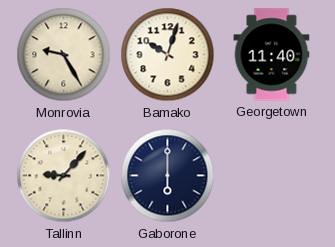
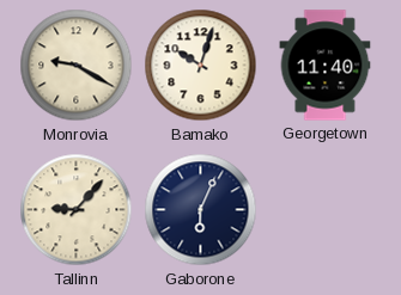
Monrovia: 9:25 -> 9:20 (77, 66)
Gaborone: 6:00 -> 6:04 (201, 210)
